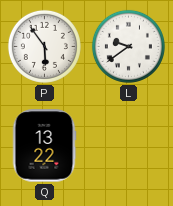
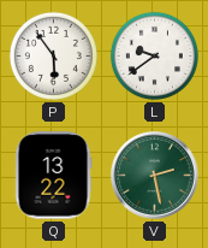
V: none -> 2:28 (155, 176)
